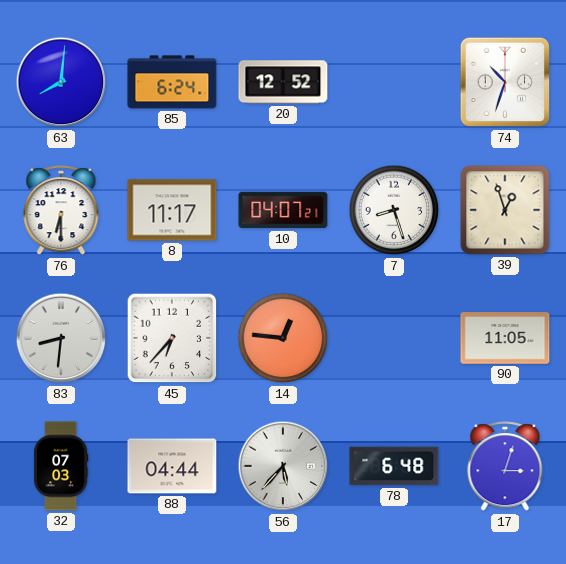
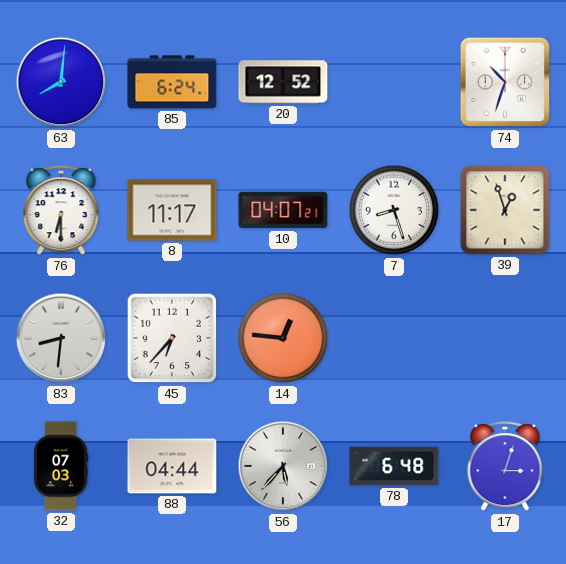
90: 11:05 -> none (505, 338)
